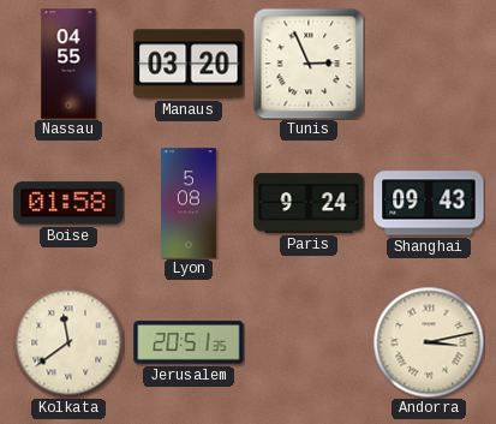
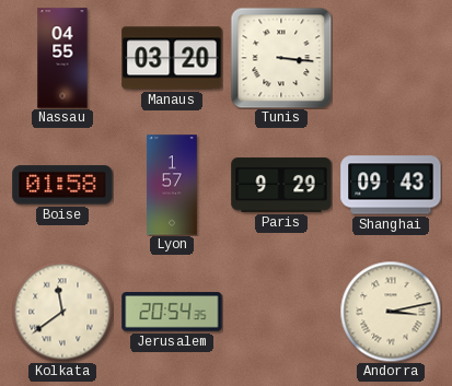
Tunis: 2:56 -> 3:16 (281, 58)
Lyon: 5:08 -> 1:57 (172, 185)
Paris: 9:24 -> 9:29 (281, 185)
Jerusalem: 20:51 -> 20:54 (172, 312)
